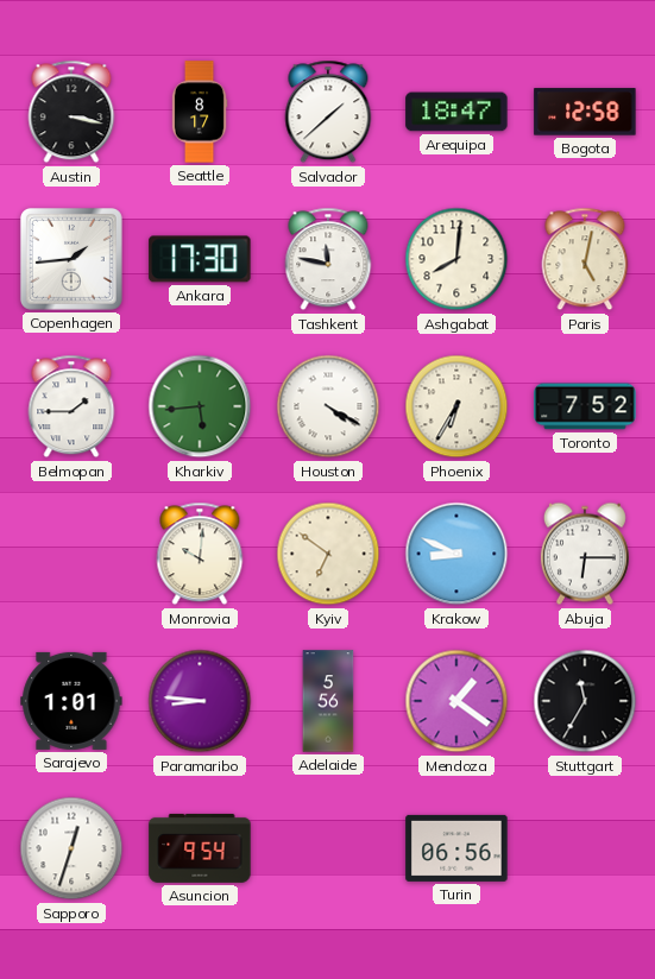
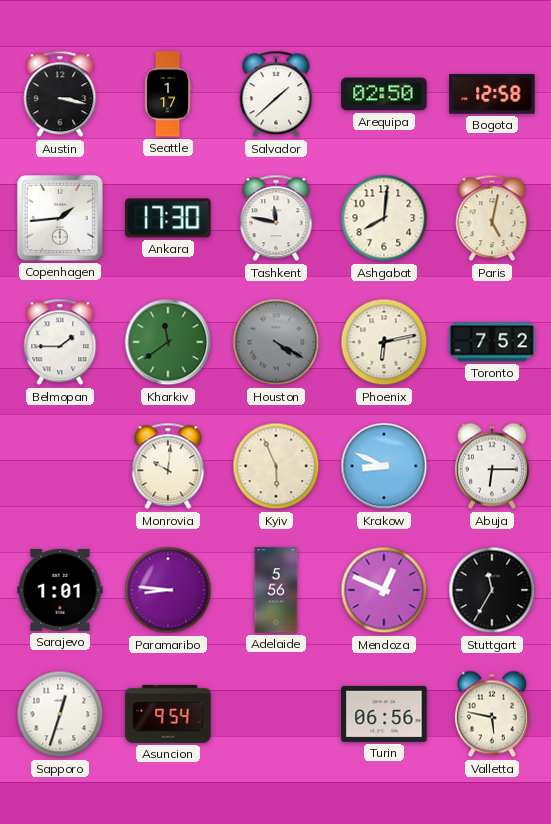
Seattle: 8:17 -> 1:17 (168, 94)
Arequipa: 18:47 -> 02:50 (384, 94)
Kharkiv: 5:44 -> 11:39 (168, 342)
Houston dial: white -> grey (276, 342)
Phoenix: 6:35 -> 6:13 (384, 342)
Kyiv: 6:51 -> 5:56 (276, 466)
Mendoza: 1:21 -> 12:49 (384, 590)
Valletta: none -> 5:47 (492, 714)
